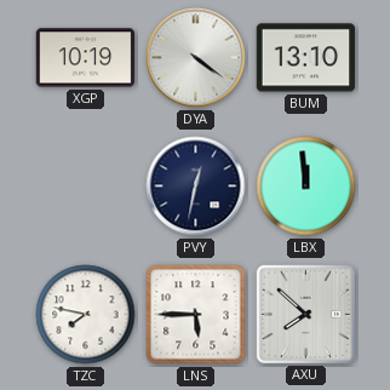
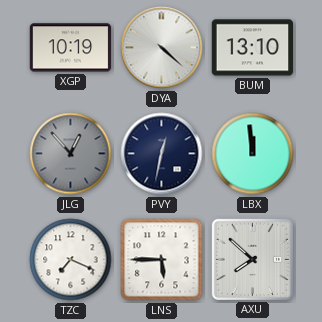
DYA: 4:21 -> 4:22 (162, 48)
JLG: none -> 12:53 (71, 154)
TZC: 7:47 -> 7:19 (71, 260)
